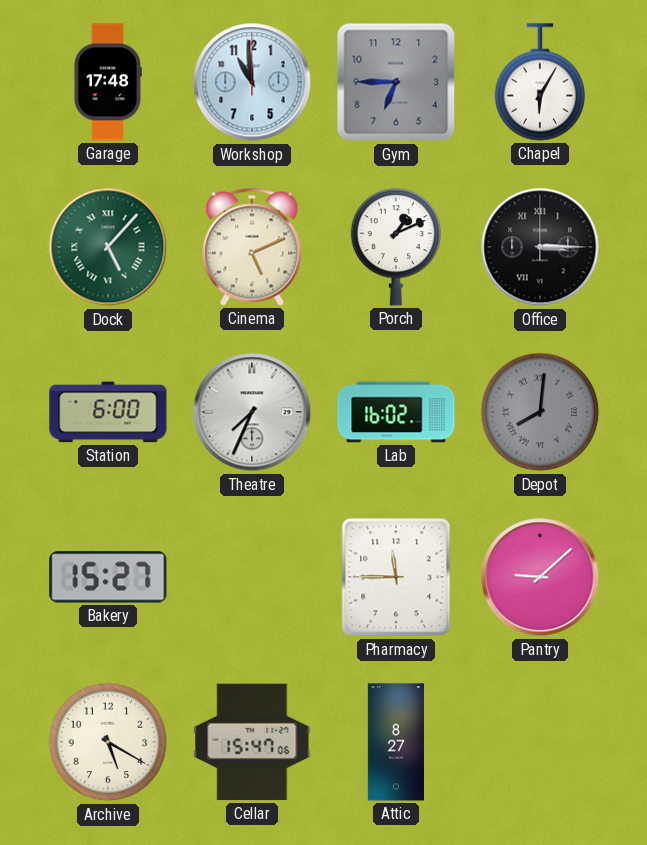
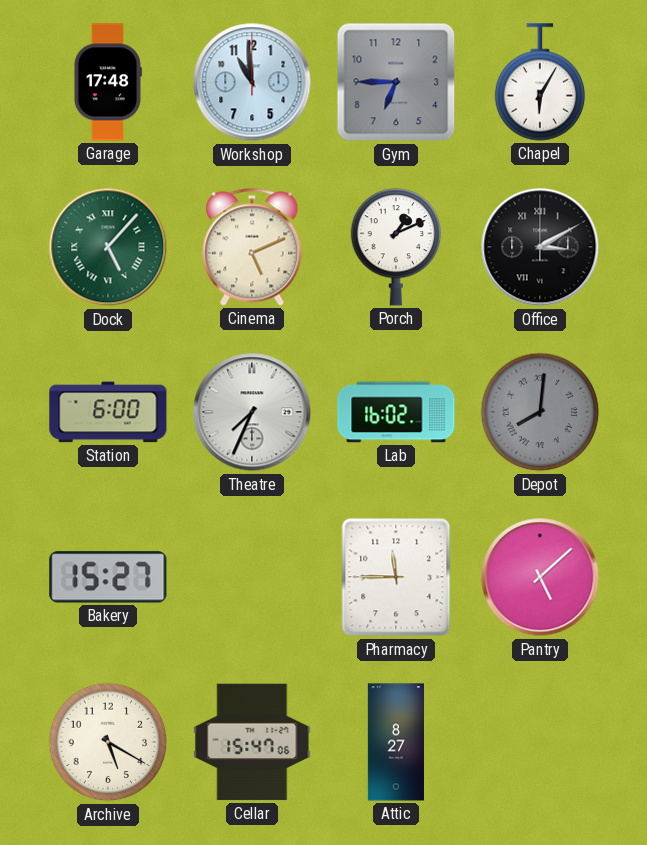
Office: 3:15 -> 3:10 (540, 247)
Pantry: 9:08 -> 5:08 (540, 577)
